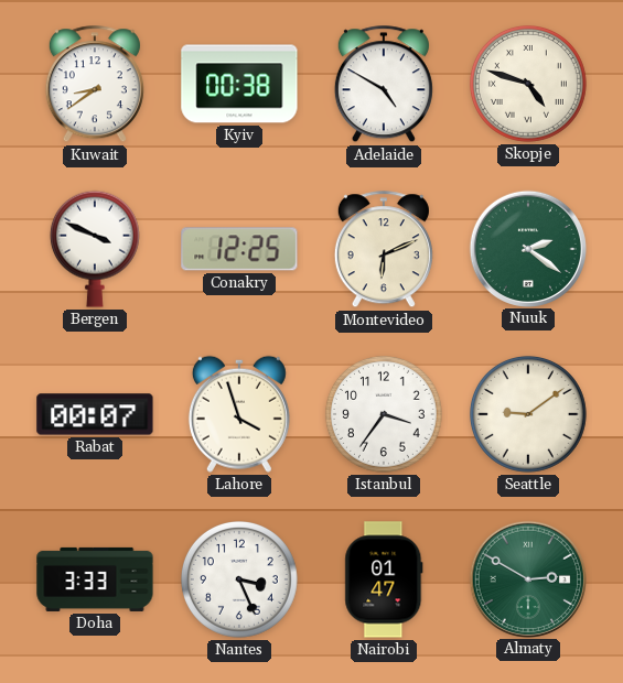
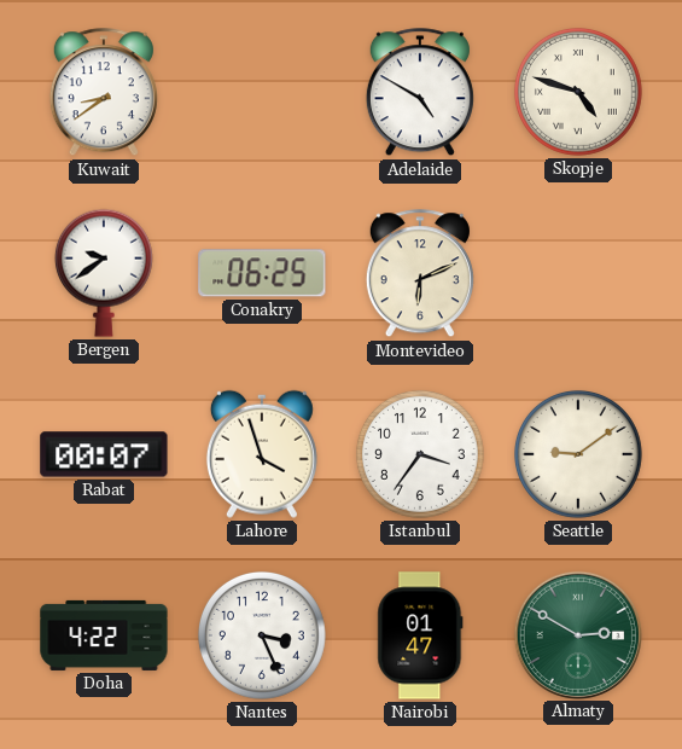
Kyiv: 00:38 -> none (239, 84)
Bergen: 3:49 -> 9:39 (104, 273)
Conakry: 12:25 -> 06:25 (262, 273)
Nuuk: 2:21 -> none (527, 248)
Doha: 3:33 -> 4:22 (104, 635)
